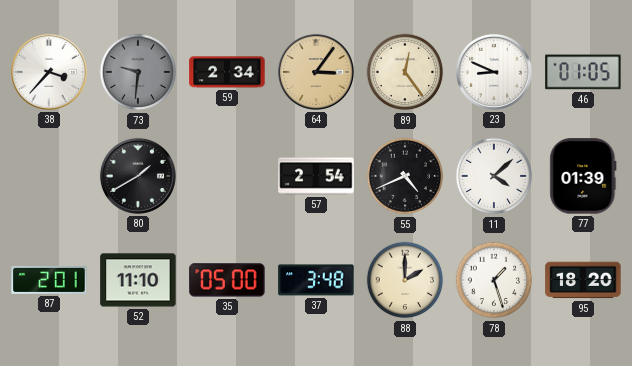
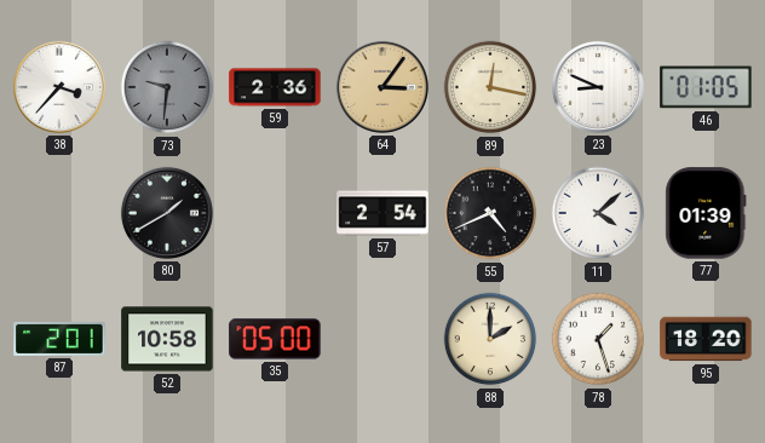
59: 2:34 -> 2:36 (275, 87)
89: 12:24 -> 12:17 (490, 87)
52: 11:10 -> 10:58 (167, 339)
37: 3:48 -> none (316, 280)
